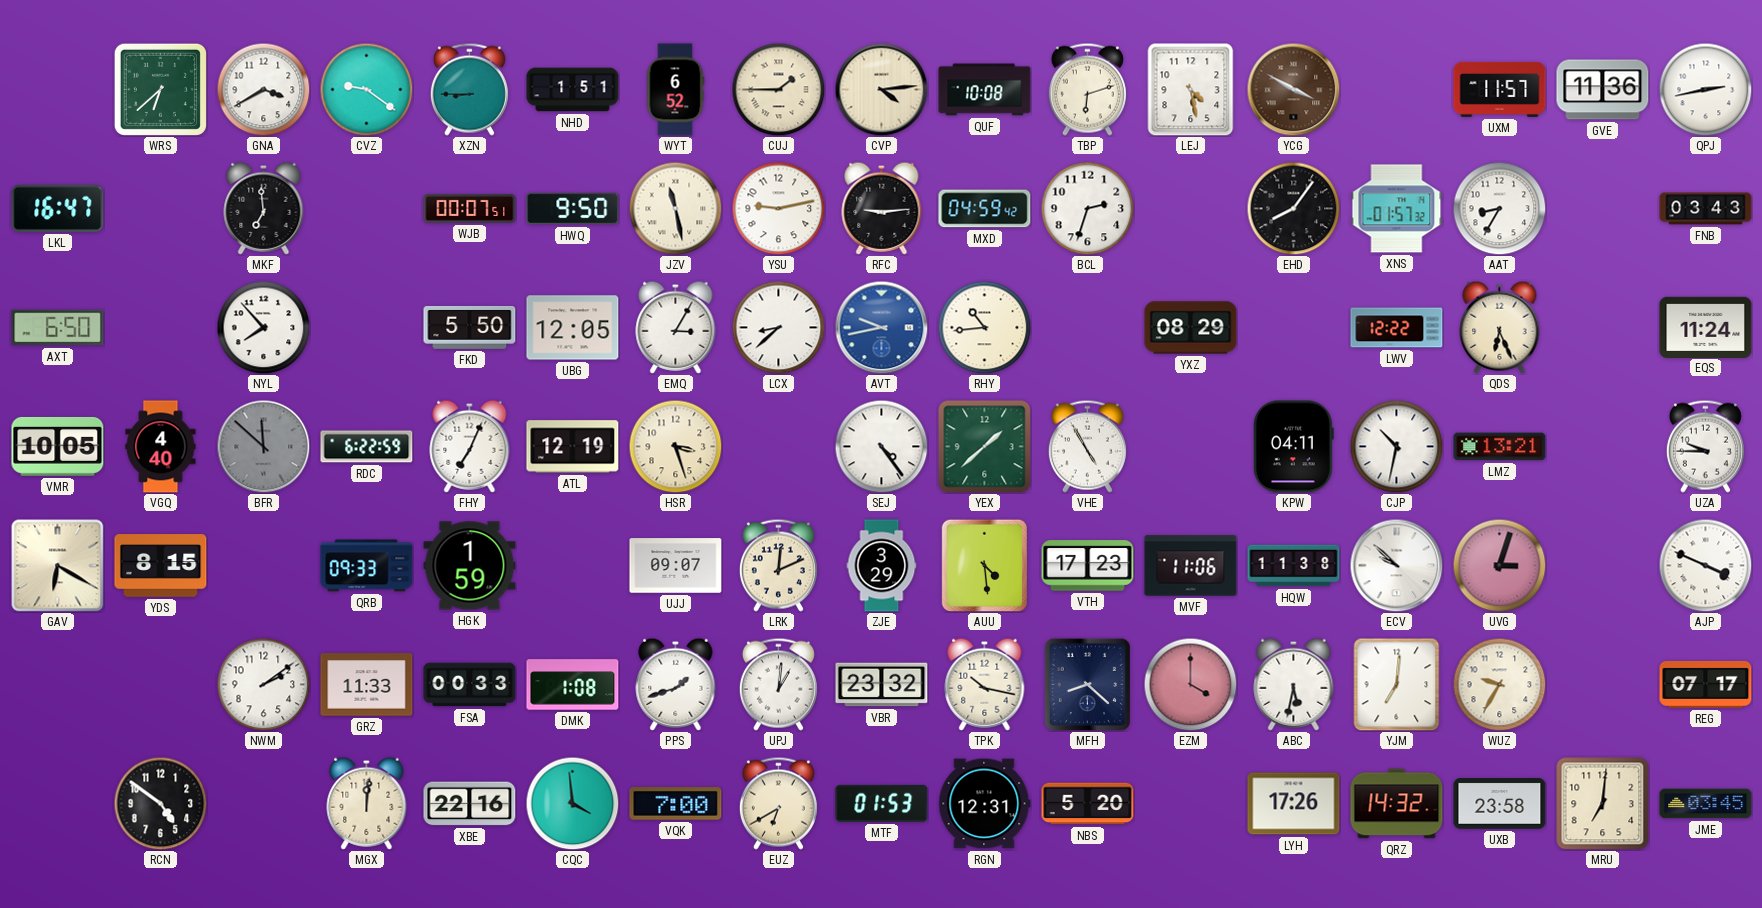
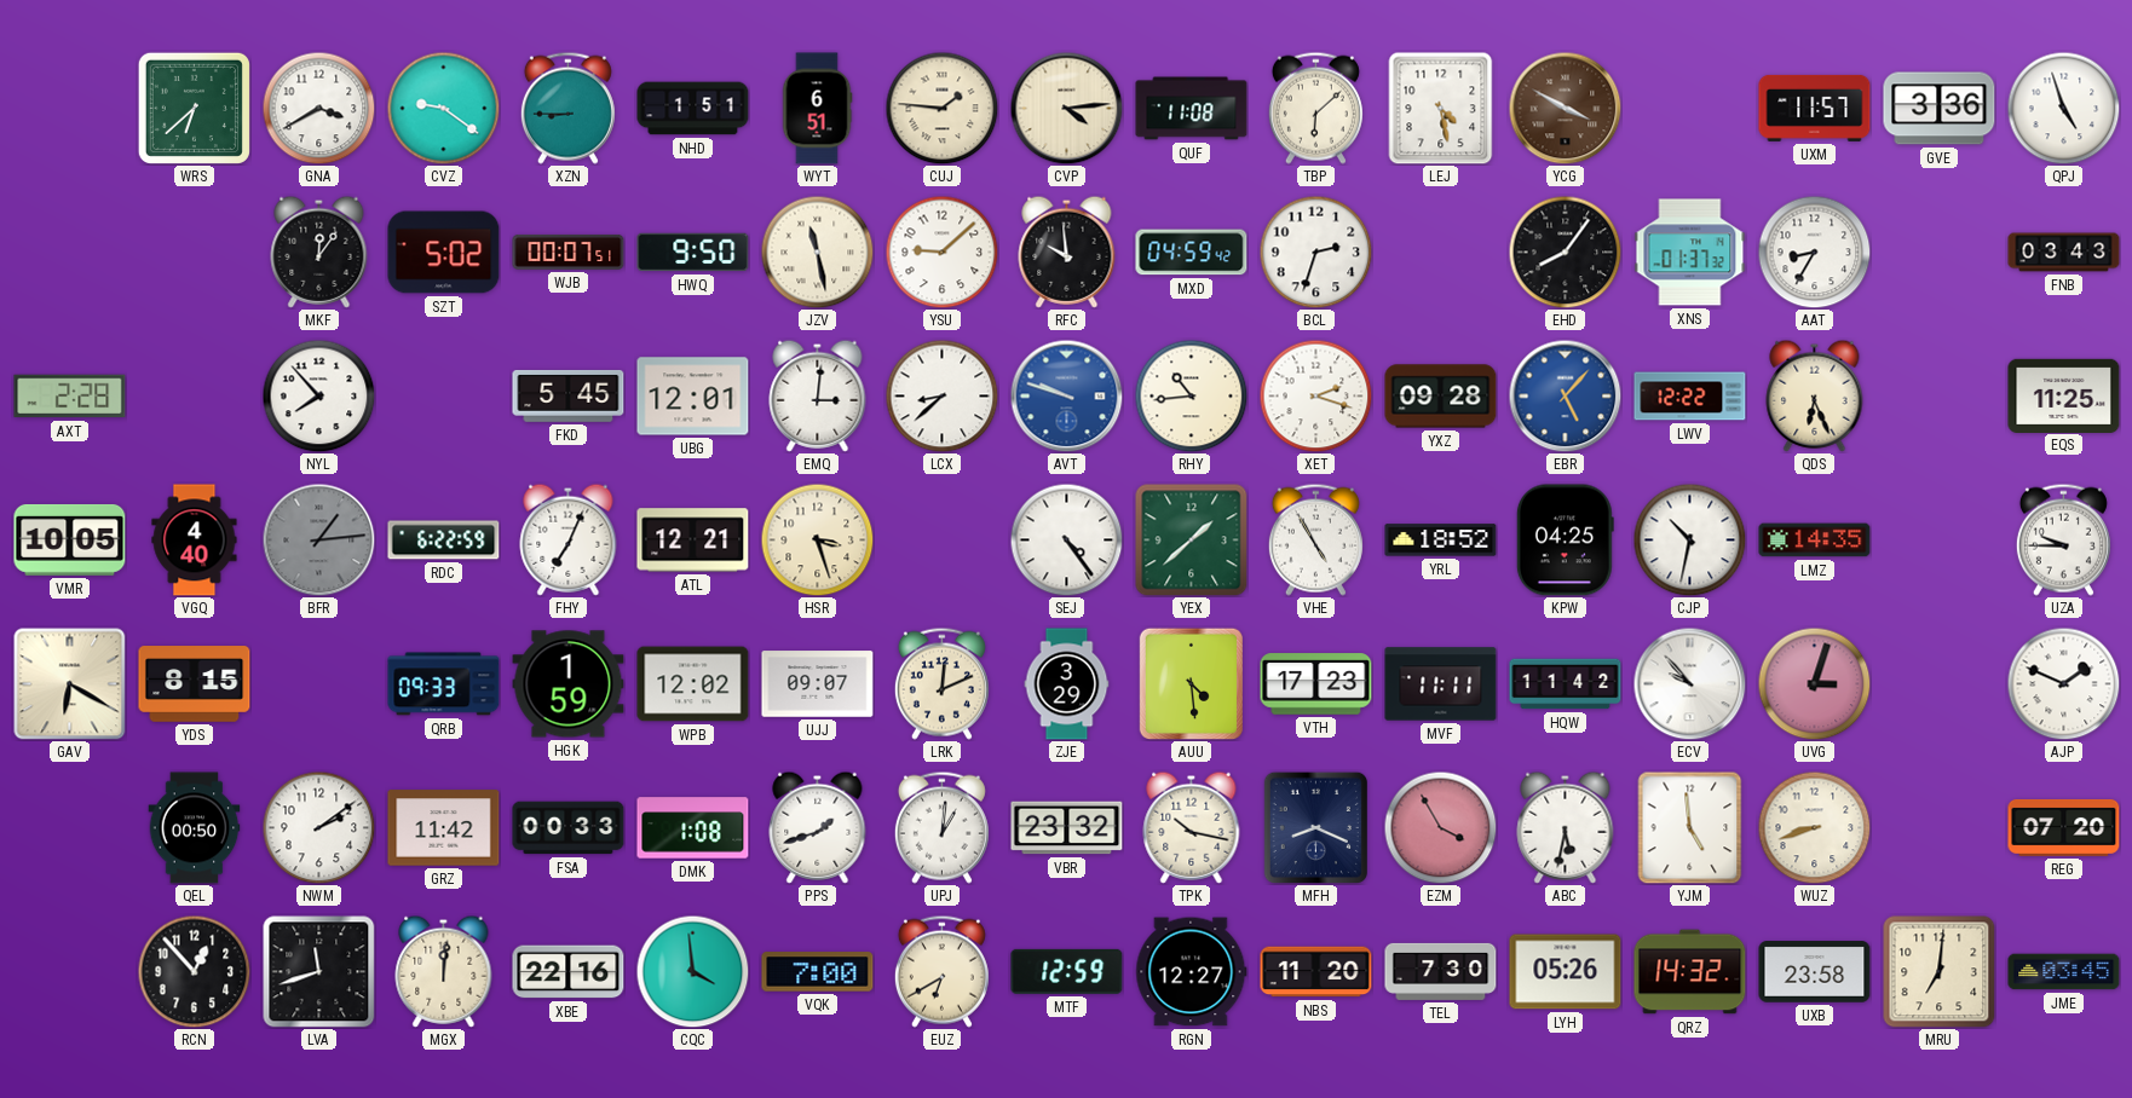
WYT: 6:52 -> 6:51 (817, 109)
CUJ: 1:45 -> 1:46 (941, 108)
QUF: 10:08 -> 11:08 (1192, 109)
TBP: 6:12 -> 6:08 (1315, 108)
GVE: 11:36 -> 3:36 (1940, 109)
QPJ: 2:43 -> 4:57 (2063, 108)
LKL: 16:47 -> none (58, 208)
MKF: 6:59 -> 12:06 (319, 252)
SZT: none -> 5:02 (444, 253)
YSU: 9:13 -> 9:08 (941, 252)
RFC: 9:14 -> 9:59 (1067, 252)
XNS: 01:57 -> 01:37 (1690, 253)
AXT: 6:50 -> 2:28 (70, 397)
FKD: 5:50 -> 5:45 (569, 395)
UBG: 12:05 -> 12:01 (693, 397)
EMQ: 3:05 -> 3:01 (818, 395)
AVT: 9:43 -> 9:48 (1066, 395)
XET: none -> 2:18 (1315, 395)
YXZ: 08:29 -> 09:28 (1441, 397)
EBR: none -> 5:07 (1565, 395)
EQS: 11:24 -> 11:25 (2064, 395)
BFR: 11:52 -> 1:14 (318, 539)
ATL: 12:19 -> 12:21 (693, 541)
YRL: none -> 18:52 (1441, 541)
KPW: 04:11 -> 04:25 (1565, 541)
LMZ: 13:21 -> 14:35 (1815, 541)
WPB: none -> 12:02 (693, 684)
MVF: 11:06 -> 11:11 (1441, 684)
HQW: 11:38 -> 11:42 (1566, 684)
ECV: 9:52 -> 9:53 (1689, 683)
AJP: 3:49 -> 1:49 (2063, 683)
QEL: none -> 00:50 (195, 828)
GRZ: 11:33 -> 11:42 (444, 828)
MFH: 8:22 -> 8:19 (1315, 827)
EZM: 4:00 -> 3:55 (1440, 827)
YJM: 7:01 -> 4:59 (1690, 827)
WUZ: 9:35 -> 8:42 (1814, 827)
REG: 07:17 -> 07:20 (2064, 827)
RCN: 4:51 -> 12:53 (194, 971)
LVA: none -> 11:42 (319, 972)
MTF: 01:53 -> 12:59 (1067, 971)
RGN: 12:31 -> 12:27 (1192, 972)
NBS: 5:20 -> 11:20 (1316, 972)
TEL: none -> 7:30 (1441, 971)
LYH: 17:26 -> 05:26 (1566, 972)
